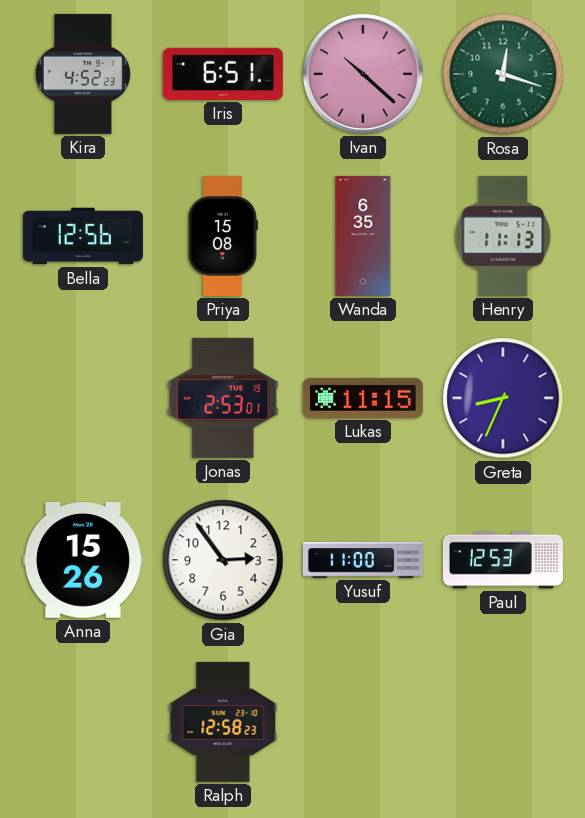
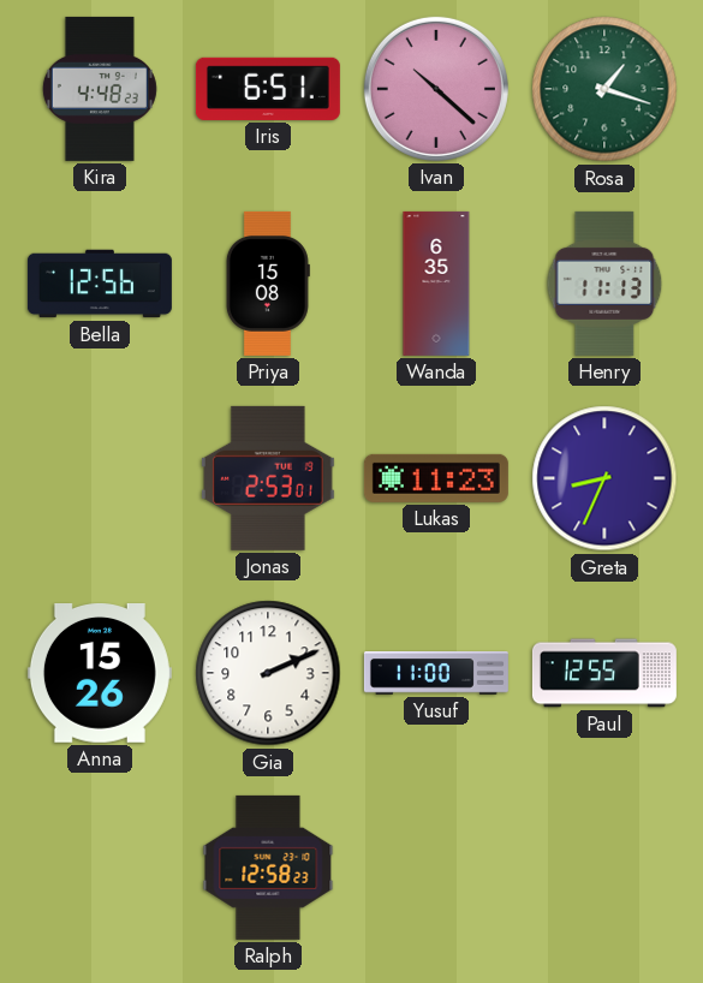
Kira: 4:52 -> 4:48 (100, 89)
Rosa: 12:18 -> 1:18 (604, 89)
Lukas: 11:15 -> 11:23 (436, 478)
Gia: 2:54 -> 2:11 (268, 673)
Paul: 12:53 -> 12:55 (604, 673)
